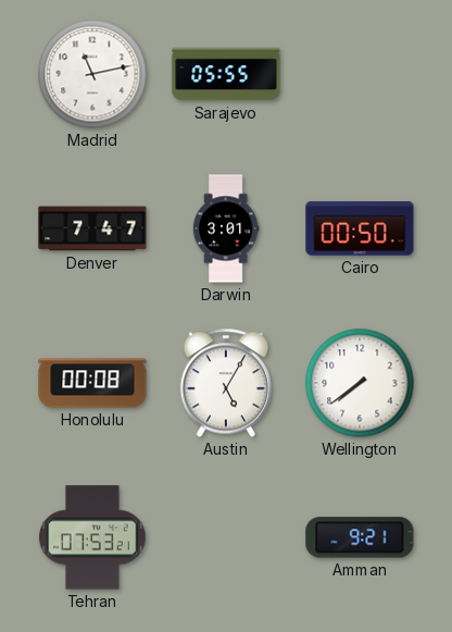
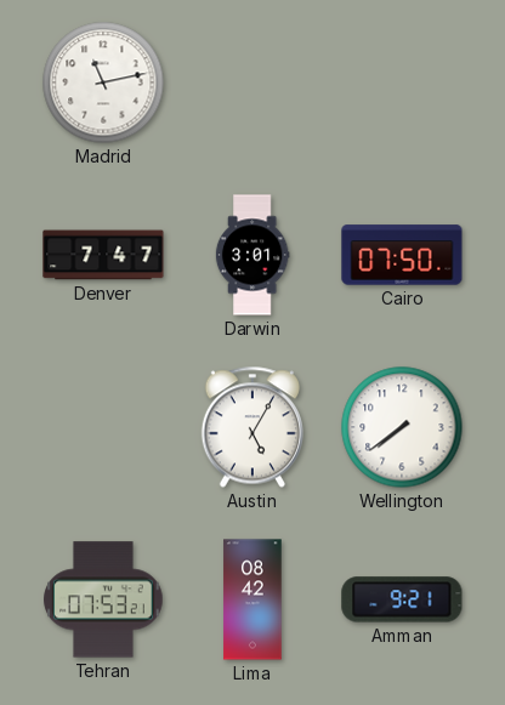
Sarajevo: 05:55 -> none (226, 74)
Cairo: 00:50 -> 07:50 (402, 255)
Honolulu: 00:08 -> none (92, 383)
Lima: none -> 08:42 (252, 599)
